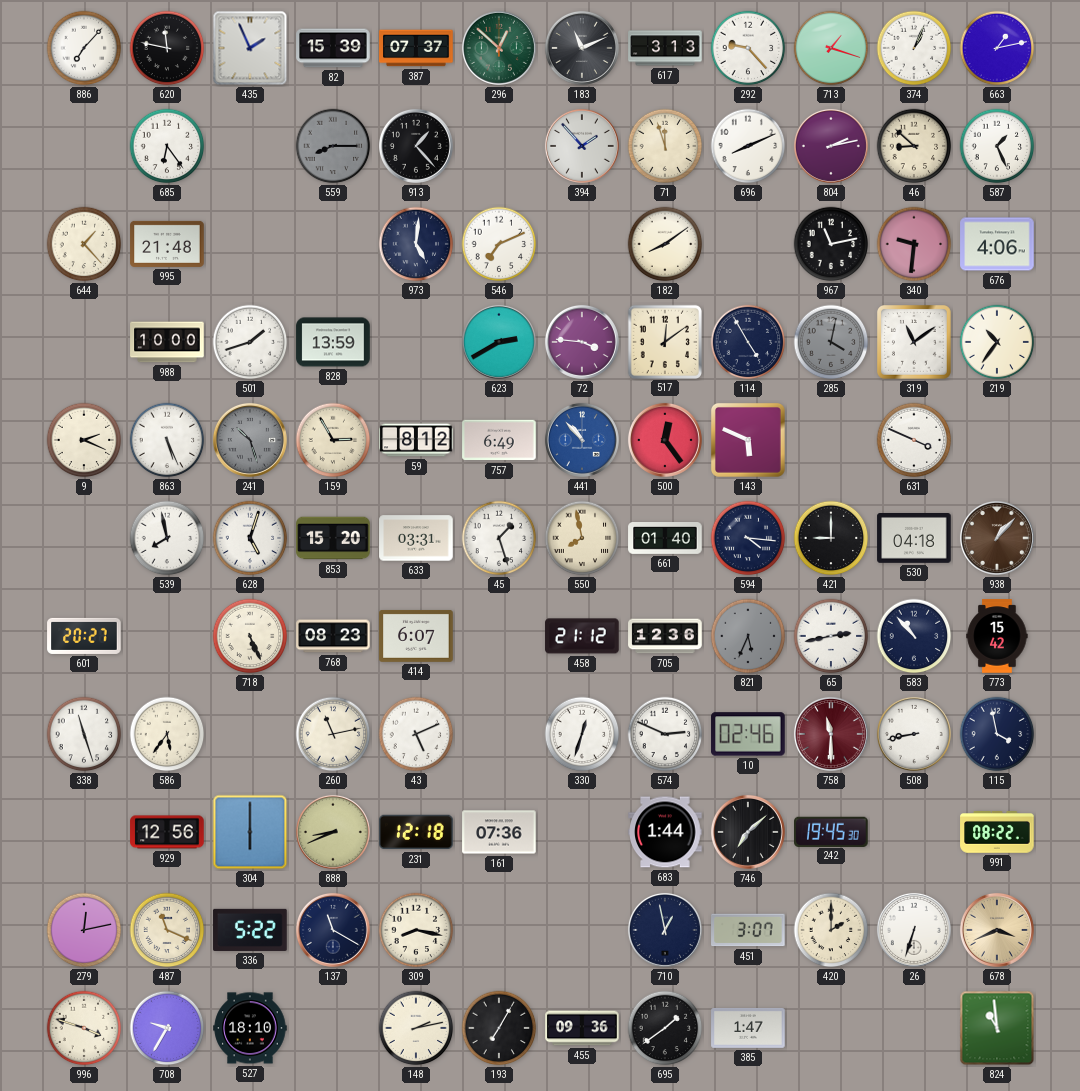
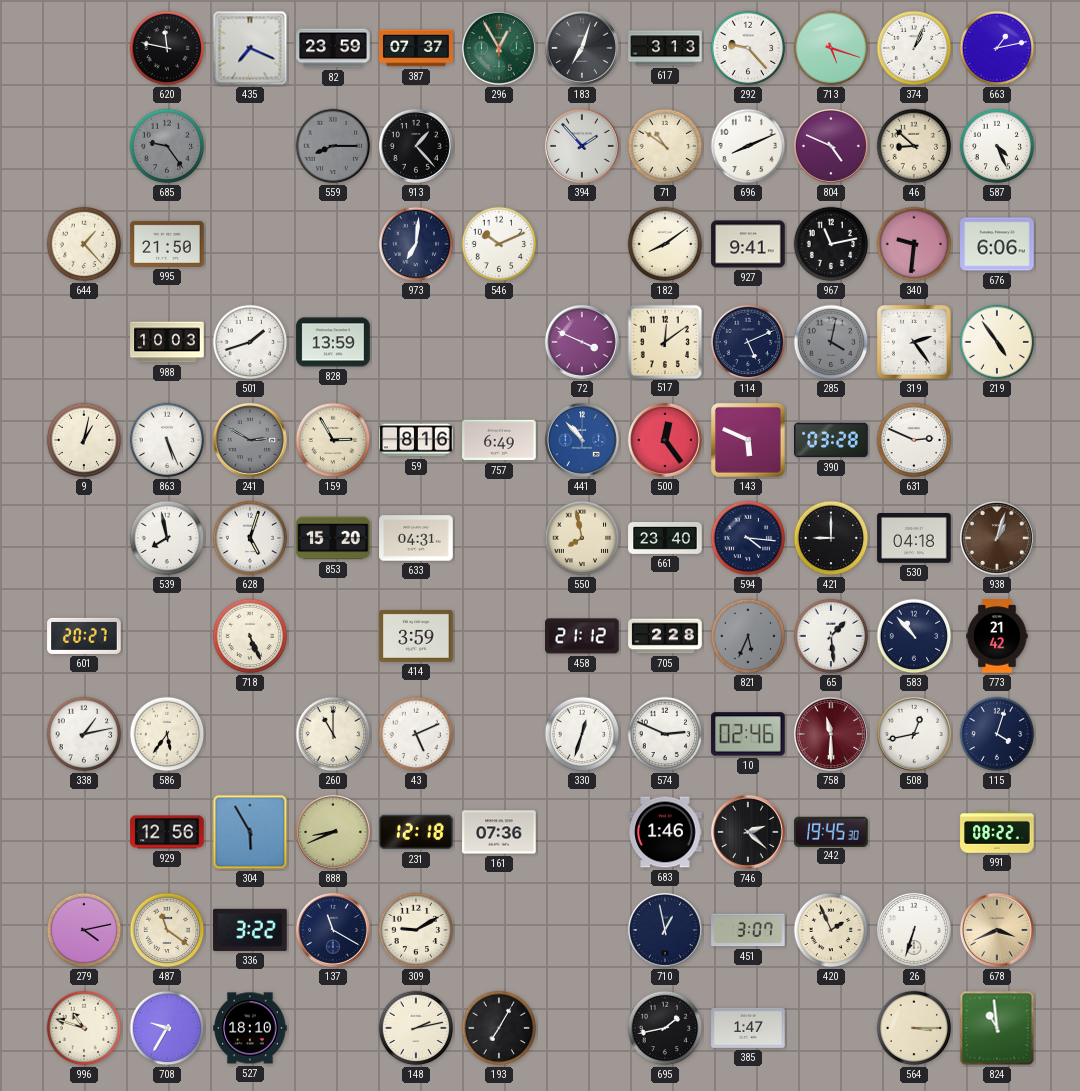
886: 7:07 -> none (84, 48)
435: 1:56 -> 7:19 (250, 48)
82: 15:39 -> 23:59 (333, 48)
296: 12:52 -> 12:55 (499, 48)
183: 11:11 -> 7:03 (582, 48)
713: 1:18 -> 5:18 (831, 48)
685: 6:24 -> 9:24 (167, 146)
685 dial: white -> grey (167, 146)
71: 11:57 -> 10:51 (665, 146)
804: 2:13 -> 4:49 (831, 146)
587: 1:26 -> 4:26 (997, 146)
995: 21:48 -> 21:50 (167, 244)
973: 5:01 -> 7:01 (416, 244)
546: 7:11 -> 10:11 (499, 244)
927: none -> 9:41 (748, 244)
676: 4:06 -> 6:06 (997, 244)
988: 10:00 -> 10:03 (167, 342)
623: 2:40 -> none (499, 342)
72: 3:46 -> 3:49 (582, 342)
114: 4:55 -> 5:11 (748, 342)
319: 11:09 -> 2:24 (915, 343)
219: 10:36 -> 4:54 (997, 342)
9: 2:19 -> 1:02 (84, 440)
241: 10:27 -> 2:50 (250, 440)
59: 8:12 -> 8:16 (416, 440)
390: none -> 03:28 (831, 440)
631: 3:49 -> 2:49 (914, 440)
633: 03:31 -> 04:31 (416, 538)
45: 1:27 -> none (499, 538)
661: 01:40 -> 23:40 (665, 539)
938: 1:07 -> 1:03 (997, 538)
768: 08:23 -> none (333, 636)
414: 6:07 -> 3:59 (416, 636)
705: 12:36 -> 2:28 (665, 636)
65: 2:43 -> 1:29 (831, 636)
773: 15:42 -> 21:42 (997, 636)
338: 11:27 -> 1:13 (84, 734)
260: 11:13 -> 11:00 (333, 734)
508: 8:43 -> 12:43 (914, 734)
115: 3:58 -> 4:03 (997, 734)
304: 6:00 -> 5:55 (250, 832)
683: 1:44 -> 1:46 (665, 832)
746: 7:08 -> 2:22 (748, 832)
279: 12:13 -> 4:13 (84, 930)
487: 11:19 -> 11:21 (167, 930)
336: 5:22 -> 3:22 (250, 930)
309: 8:17 -> 9:10 (416, 930)
420: 2:00 -> 1:56 (831, 930)
996: 3:48 -> 10:48 (84, 1028)
455: 09:36 -> none (582, 1028)
695: 1:39 -> 1:43 (665, 1028)
564: none -> 3:15 (914, 1028)
